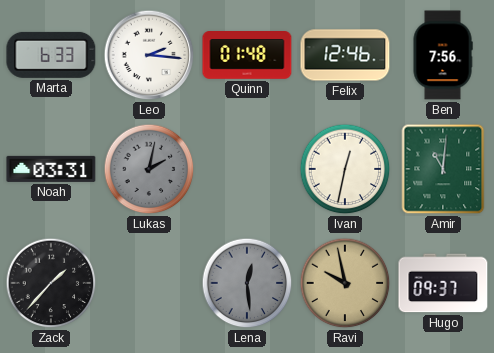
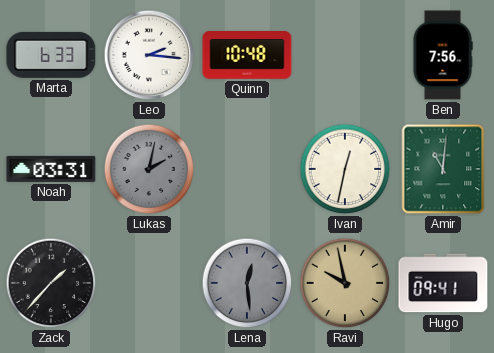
Quinn: 01:48 -> 10:48 (247, 56)
Felix: 12:46 -> none (345, 55)
Hugo: 09:37 -> 09:41 (443, 283)
